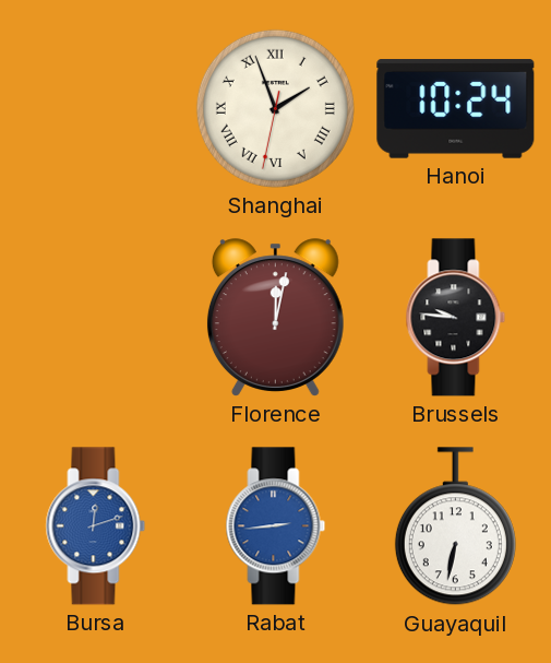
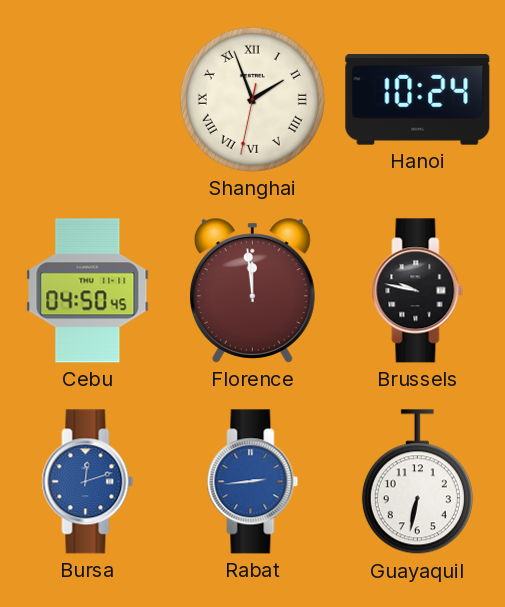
Cebu: none -> 04:50 (88, 291)
Florence: 12:02 -> 11:59 (252, 291)
Brussels: 9:46 -> 9:47 (418, 291)
